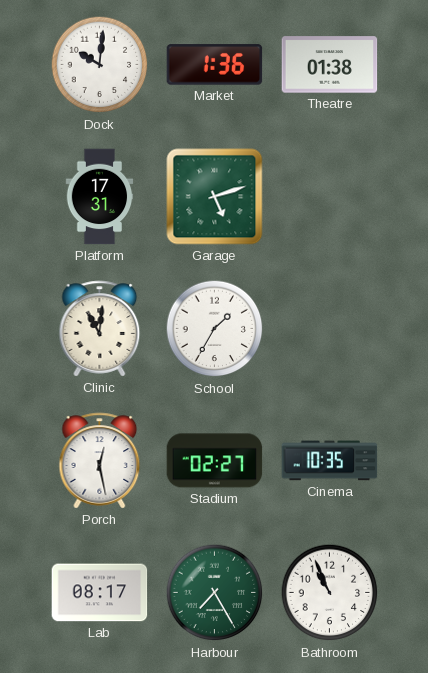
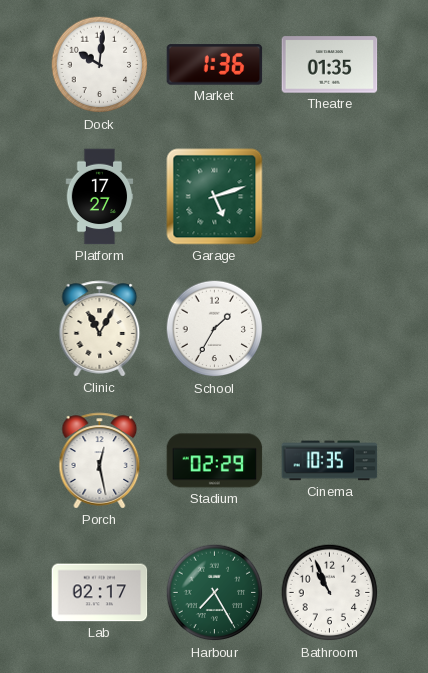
Theatre: 01:38 -> 01:35 (330, 65)
Platform: 17:31 -> 17:27 (100, 197)
Clinic: 11:01 -> 11:05 (100, 329)
Stadium: 02:27 -> 02:29 (215, 461)
Lab: 08:17 -> 02:17 (100, 593)
